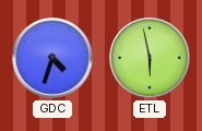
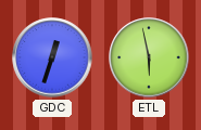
GDC: 4:33 -> 12:33 (52, 57)
